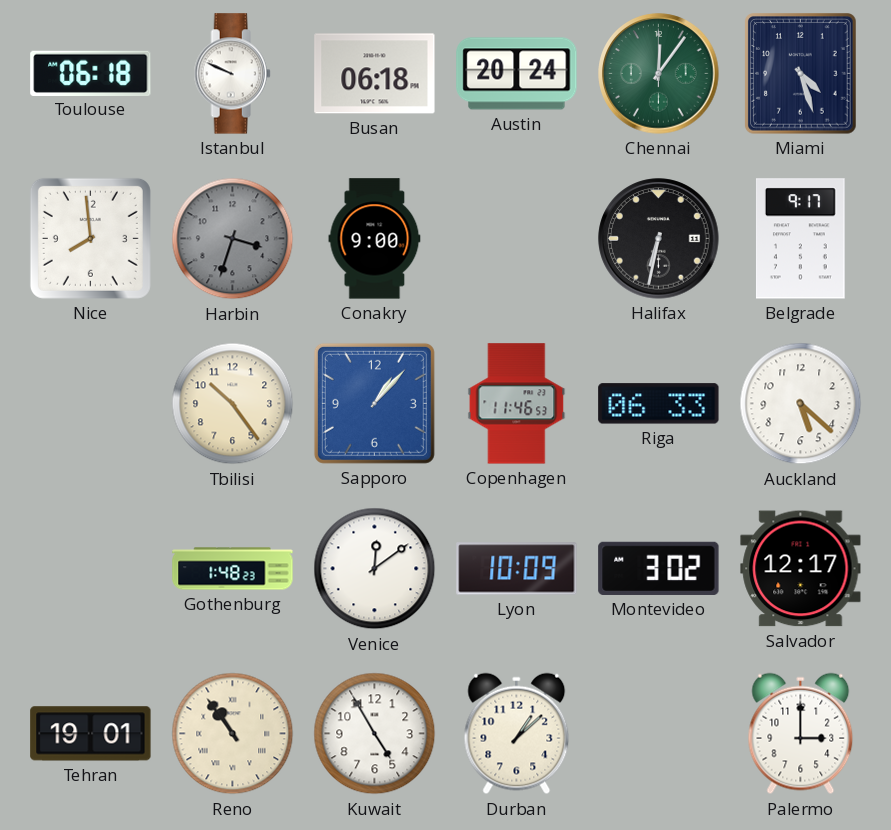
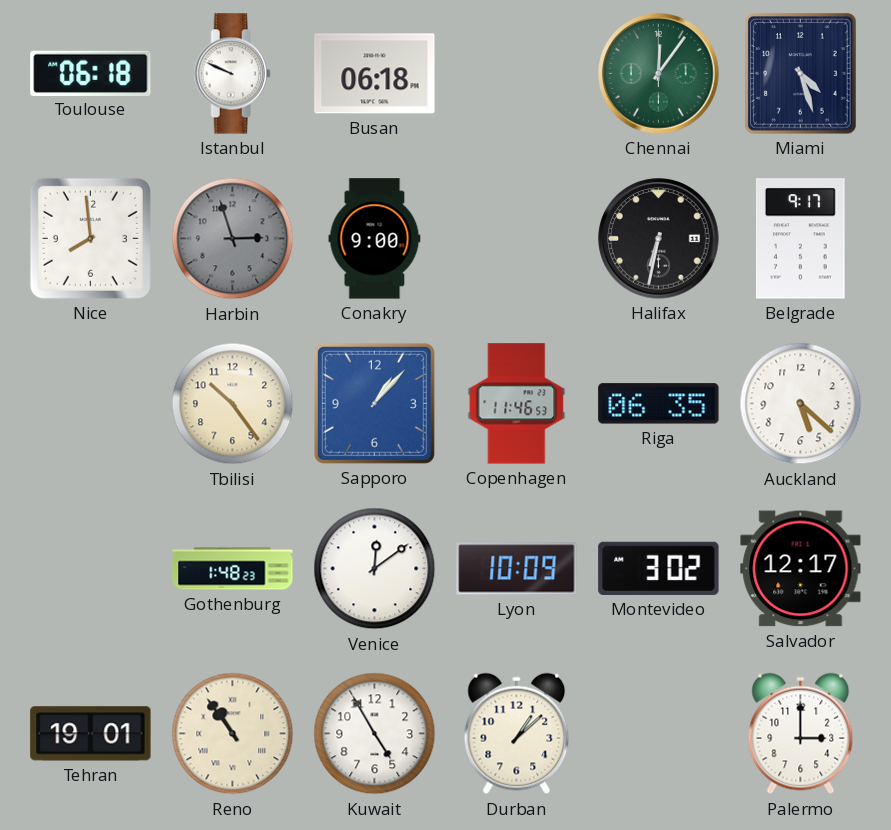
Austin: 20:24 -> none (517, 74)
Harbin: 3:33 -> 2:57 (233, 239)
Riga: 06:33 -> 06:35 (659, 404)
